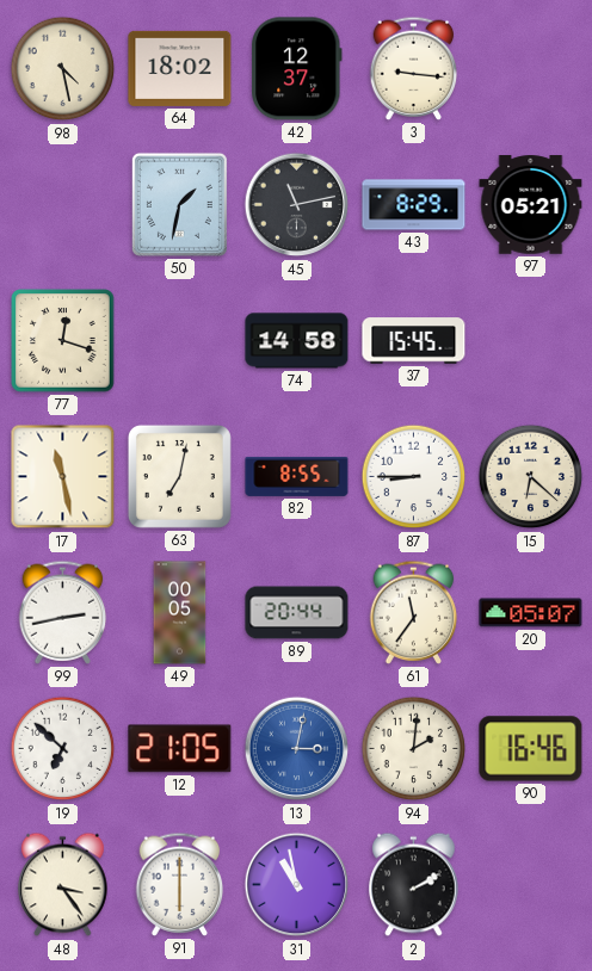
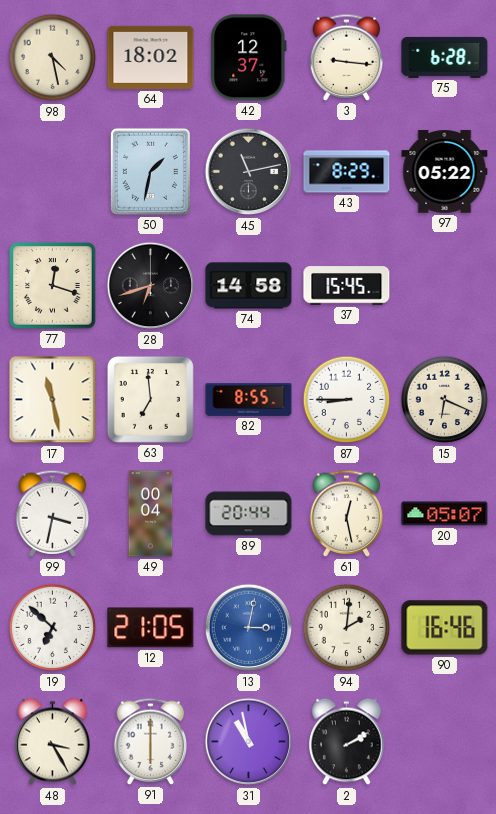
75: none -> 6:28 (445, 57)
97: 05:21 -> 05:22 (445, 172)
28: none -> 6:42 (151, 286)
63: 7:02 -> 6:59 (150, 399)
15: 6:22 -> 6:19 (445, 400)
99: 2:43 -> 3:32 (53, 513)
49: 00:05 -> 00:04 (151, 514)
61: 11:36 -> 12:28 (347, 513)
48: 3:24 -> 3:25 (53, 742)
